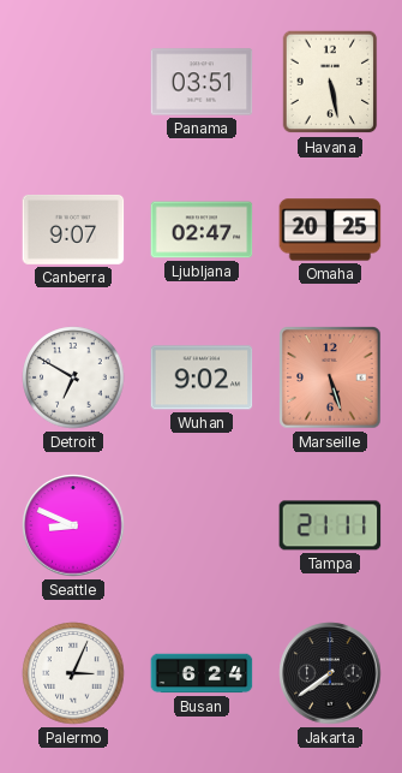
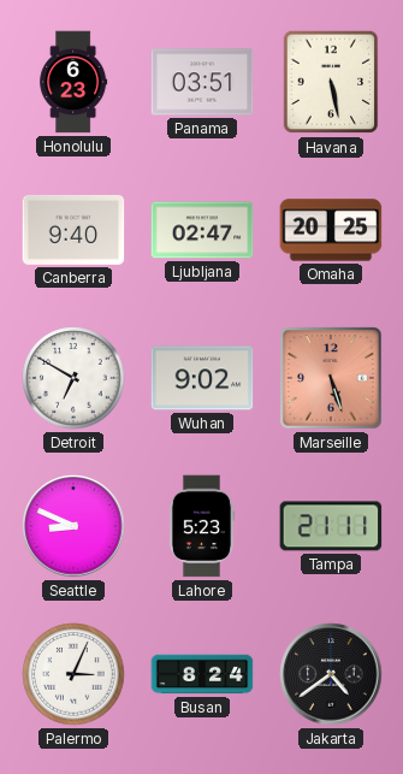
Honolulu: none -> 6:23 (73, 82)
Canberra: 9:07 -> 9:40 (73, 230)
Lahore: none -> 5:23 (202, 526)
Busan: 6:24 -> 8:24 (202, 674)
Jakarta: 7:39 -> 4:39 (331, 674)
